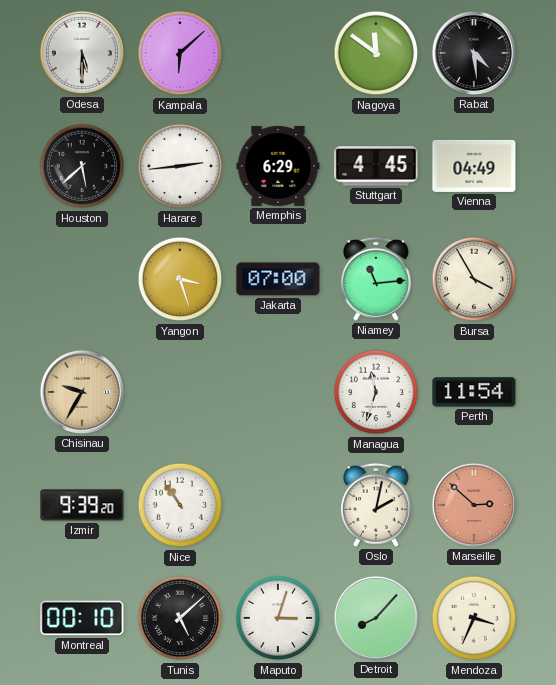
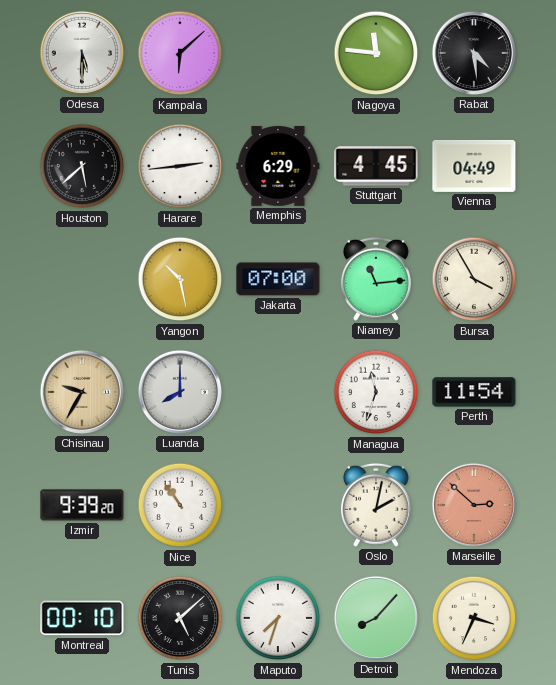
Nagoya: 11:51 -> 11:46 (376, 53)
Yangon: 3:27 -> 10:28 (180, 279)
Luanda: none -> 8:00 (180, 392)
Maputo: 3:03 -> 7:33 (278, 618)
